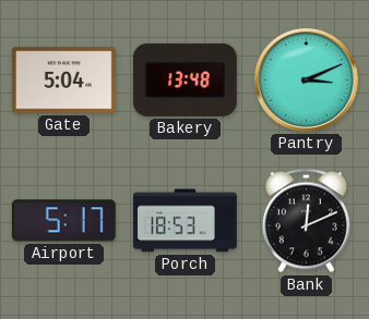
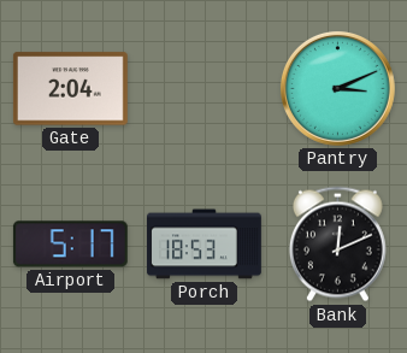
Gate: 5:04 -> 2:04 (70, 89)
Bakery: 13:48 -> none (184, 79)
